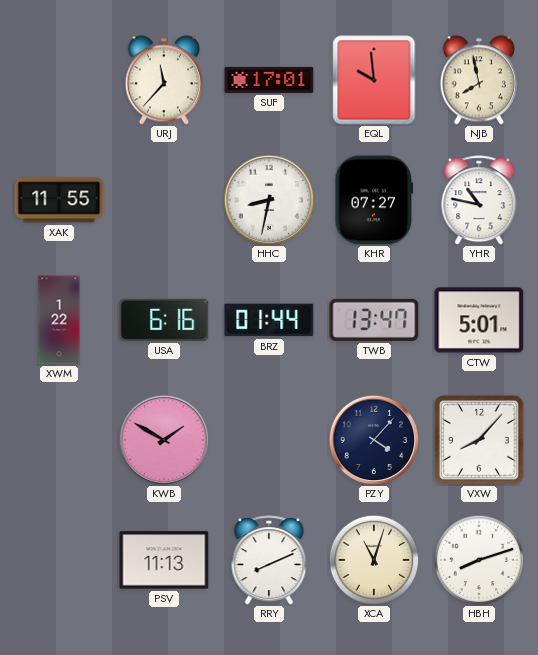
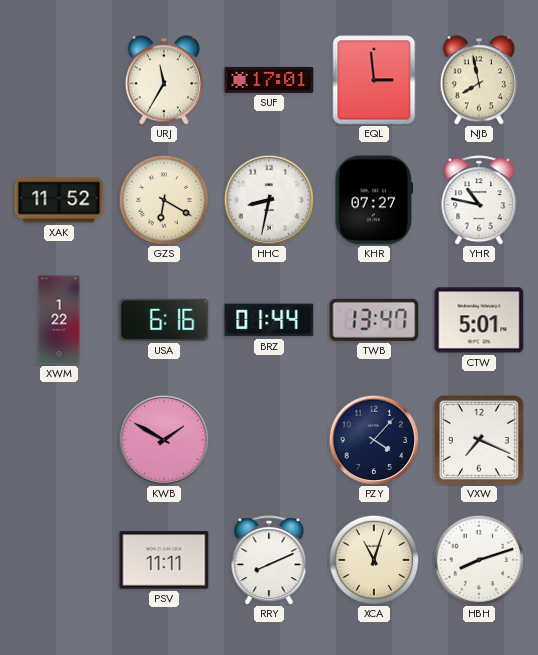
URJ: 11:37 -> 11:35 (164, 80)
EQL: 9:59 -> 2:59 (374, 80)
XAK: 11:55 -> 11:52 (59, 200)
GZS: none -> 6:20 (164, 200)
VXW: 8:07 -> 7:19 (480, 441)
PSV: 11:13 -> 11:11 (164, 560)
